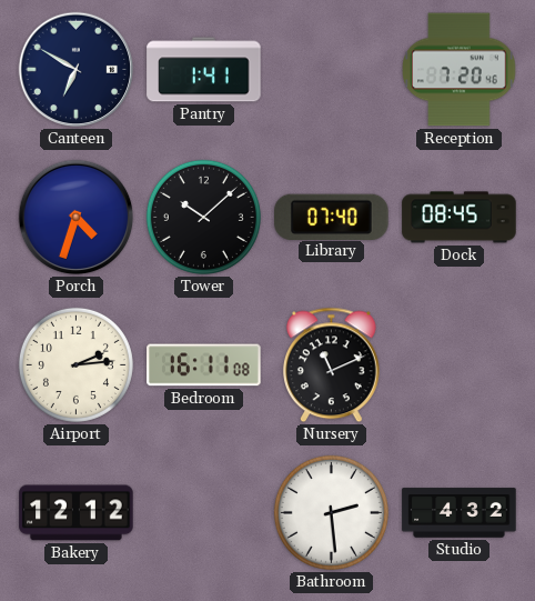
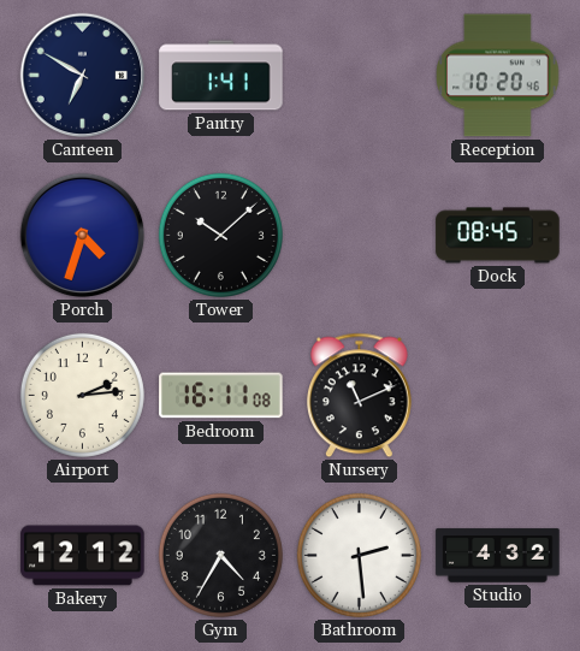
Reception: 7:20 -> 10:20 (498, 76)
Library: 07:40 -> none (332, 217)
Gym: none -> 4:35 (220, 555)
